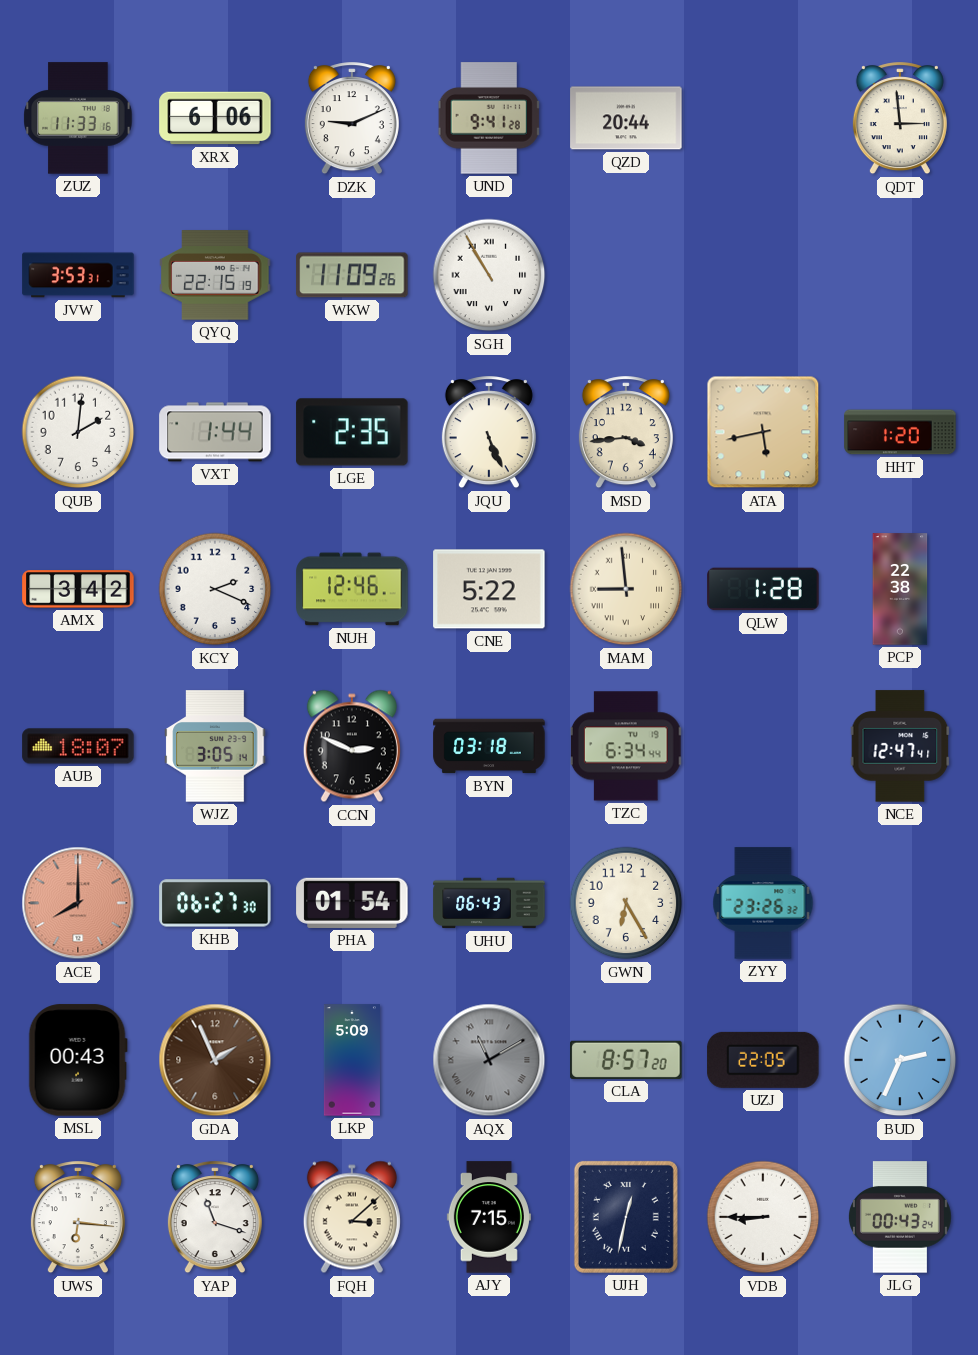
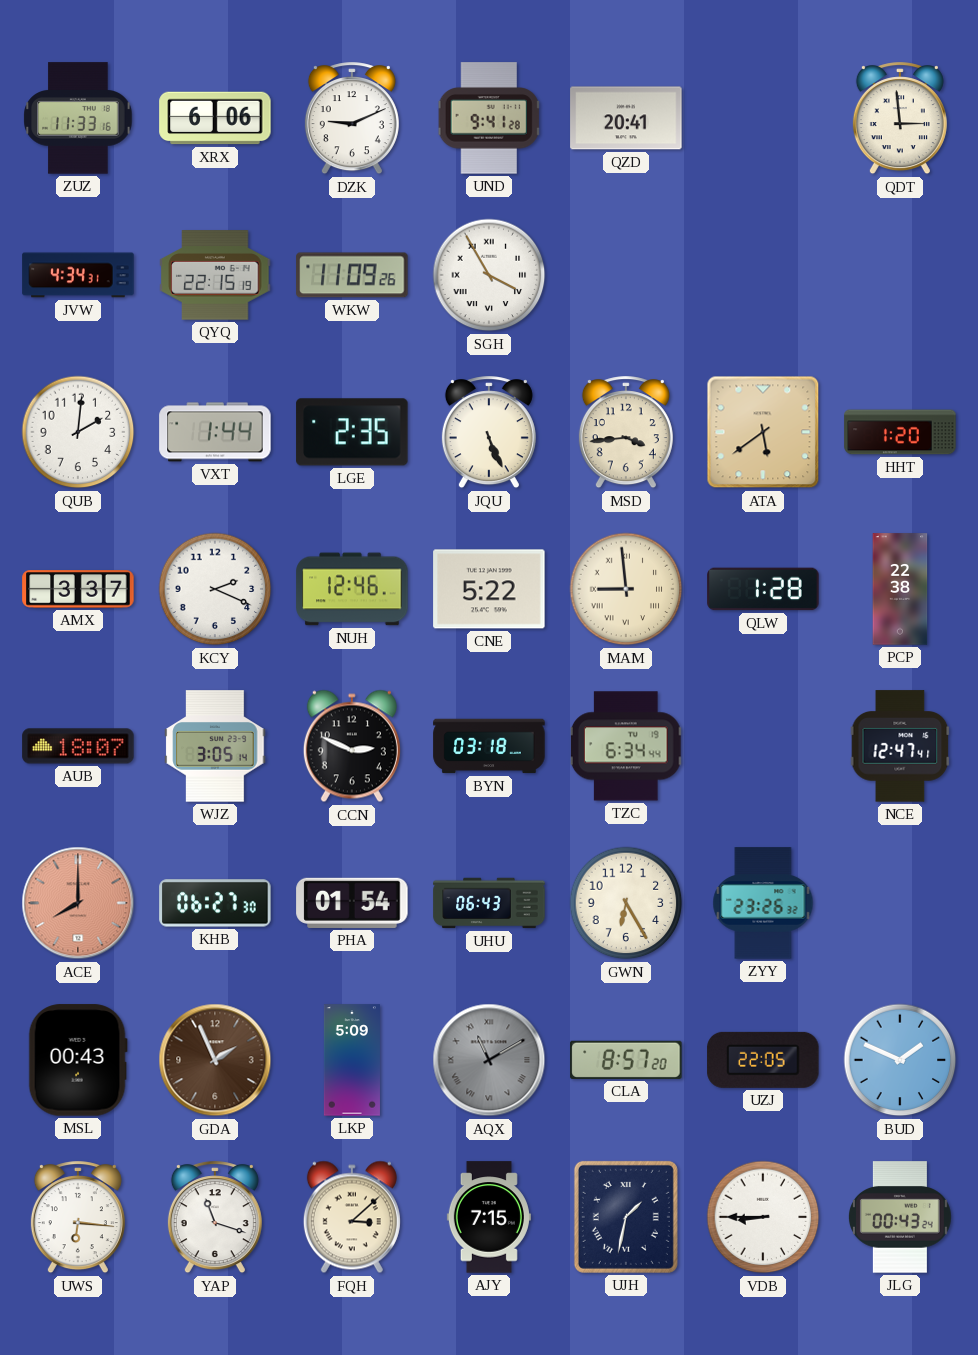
QZD: 20:44 -> 20:41 (626, 118)
JVW: 3:53 -> 4:34 (78, 275)
SGH: 10:55 -> 3:55 (489, 275)
ATA: 5:43 -> 5:39 (763, 432)
AMX: 3:42 -> 3:37 (78, 589)
BUD: 2:34 -> 1:49 (900, 1060)
UJH: 12:32 -> 1:32 (626, 1217)
